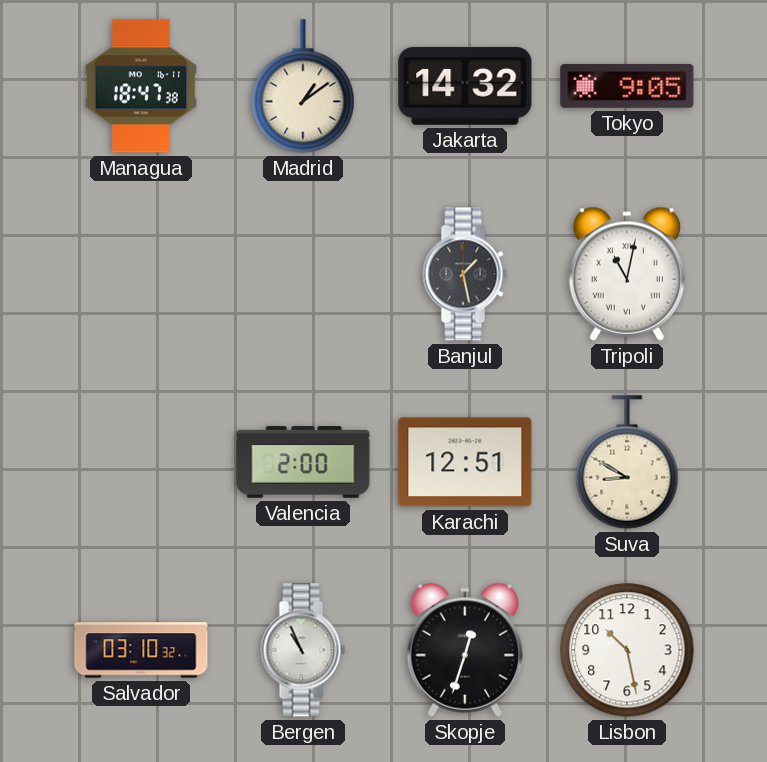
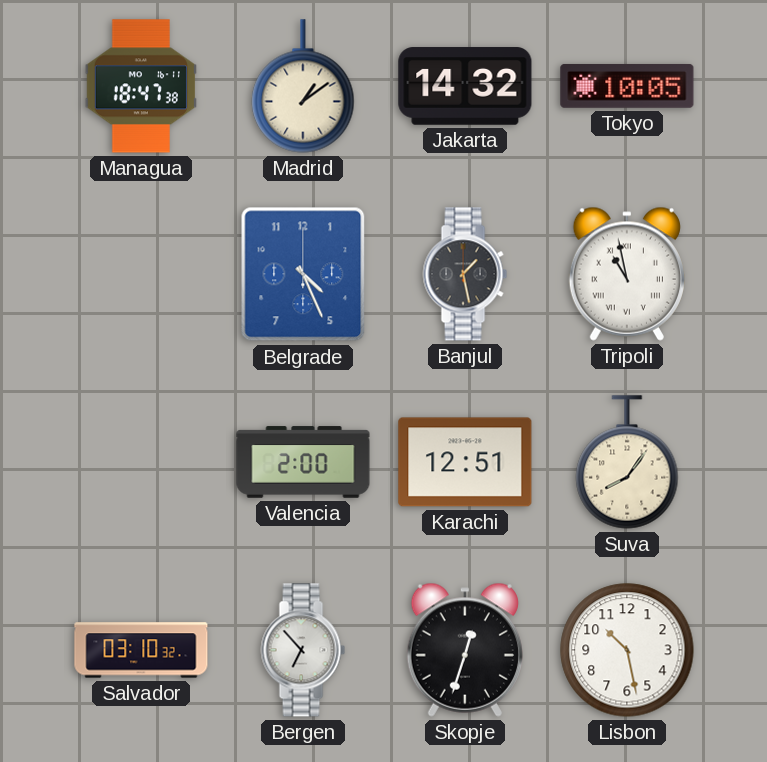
Tokyo: 9:05 -> 10:05 (627, 86)
Belgrade: none -> 4:26 (303, 274)
Tripoli: 11:02 -> 10:58 (627, 274)
Suva: 8:50 -> 8:06 (627, 462)
Bergen: 10:56 -> 6:53 (303, 650)
